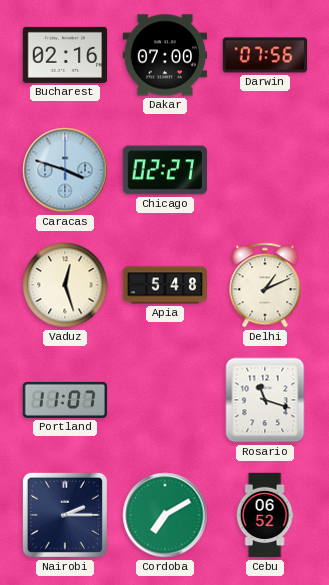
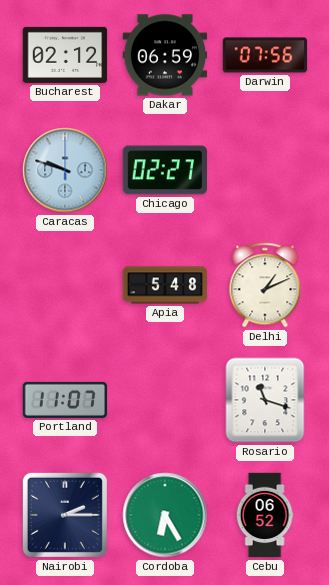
Bucharest: 02:16 -> 02:12 (65, 55)
Dakar: 07:00 -> 06:59 (165, 55)
Caracas: 3:48 -> 9:48 (65, 170)
Vaduz: 12:27 -> none (65, 285)
Cordoba: 7:10 -> 6:25 (165, 515)
